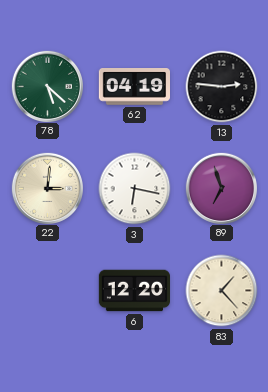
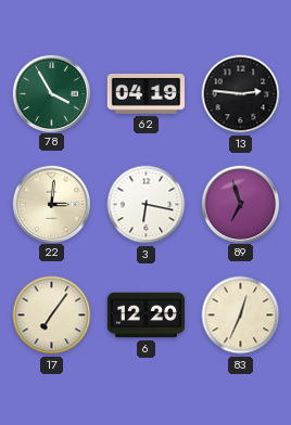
78: 5:22 -> 3:55 (51, 93)
17: none -> 7:06 (52, 315)
83: 1:23 -> 12:34 (241, 315)
